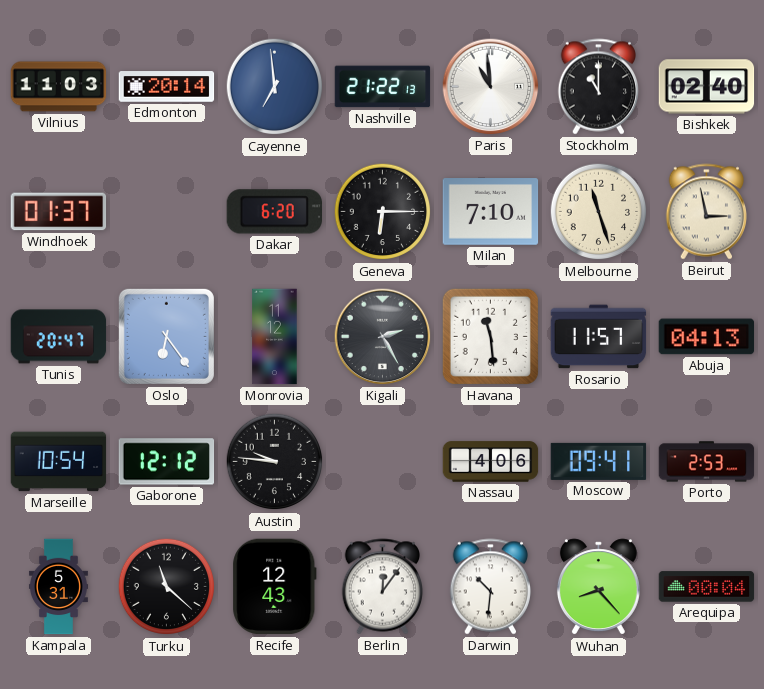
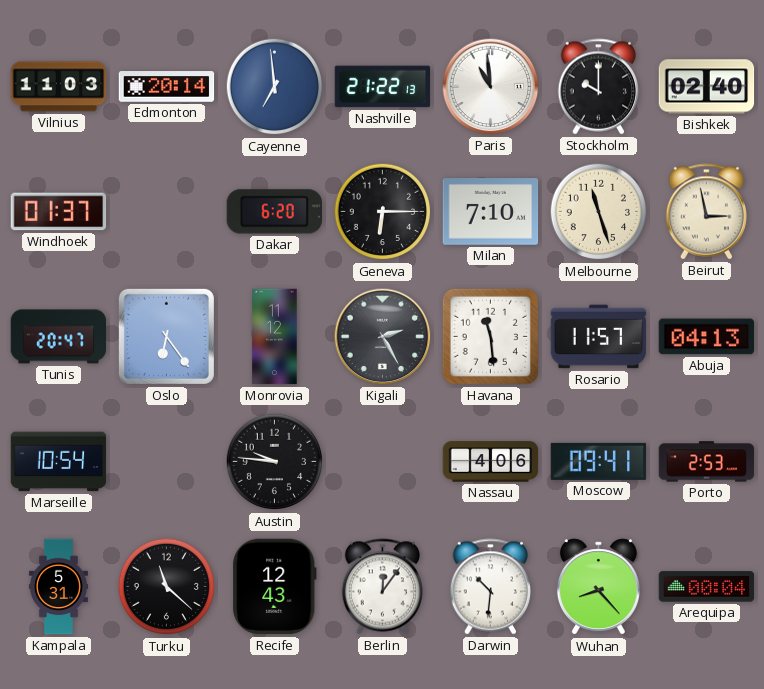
Stockholm: 11:00 -> 10:00 (599, 87)
Gaborone: 12:12 -> none (167, 462)
